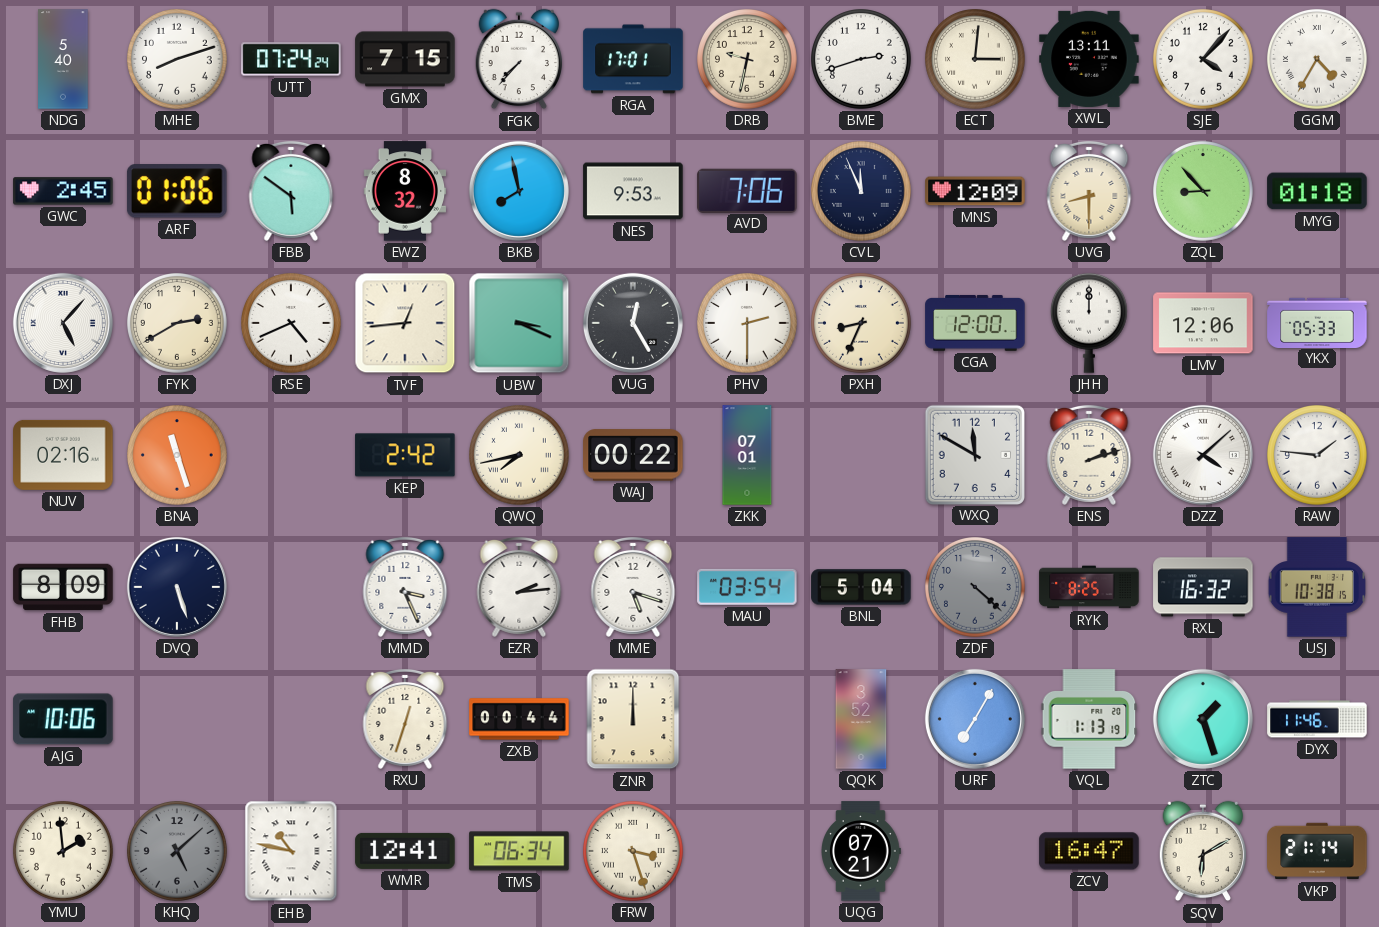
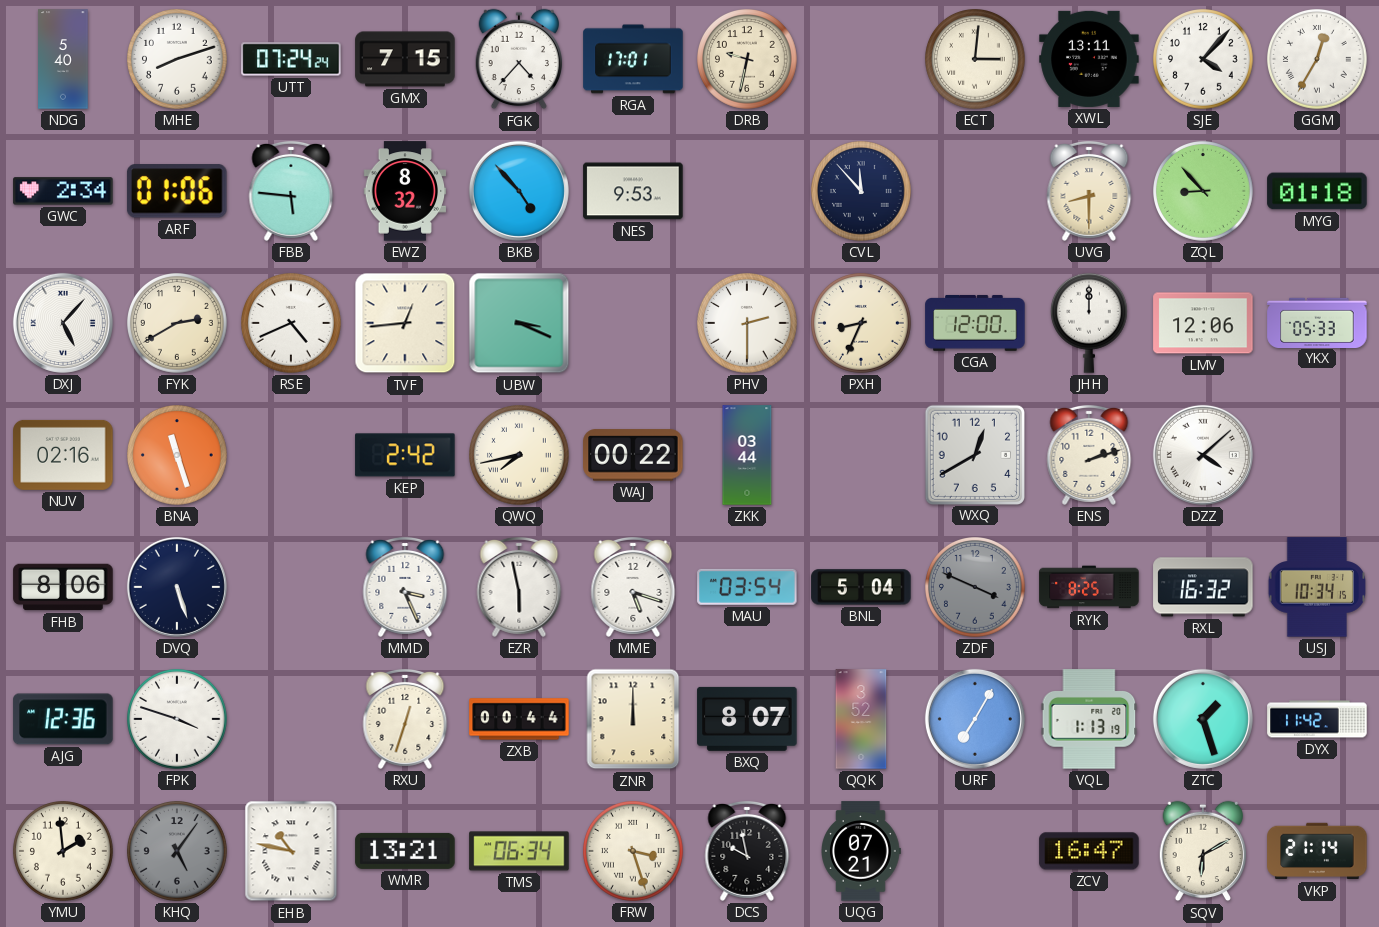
FGK: 7:37 -> 4:37 (518, 59)
BME: 2:42 -> none (862, 60)
GGM: 4:35 -> 12:35 (1318, 60)
GWC: 2:45 -> 2:34 (63, 191)
FBB: 5:51 -> 5:46 (291, 191)
BKB: 7:58 -> 4:53 (519, 191)
AVD: 7:06 -> none (747, 190)
CVL: 11:56 -> 11:53 (862, 192)
MNS: 12:09 -> none (975, 191)
VUG: 12:25 -> none (633, 323)
ZKK: 07:01 -> 03:44 (747, 455)
WXQ: 11:50 -> 12:40 (974, 454)
RAW: 1:46 -> none (1318, 456)
FHB: 8:09 -> 8:06 (63, 587)
EZR: 2:14 -> 5:58 (519, 587)
ZDF: 4:22 -> 3:49 (976, 588)
USJ: 10:38 -> 10:34 (1317, 587)
AJG: 10:06 -> 12:36 (63, 719)
FPK: none -> 3:48 (178, 720)
BXQ: none -> 8:07 (747, 719)
DYX: 11:46 -> 11:42 (1317, 719)
KHQ: 5:08 -> 5:06 (178, 852)
WMR: 12:41 -> 13:21 (405, 851)
DCS: none -> 9:58 (747, 851)
